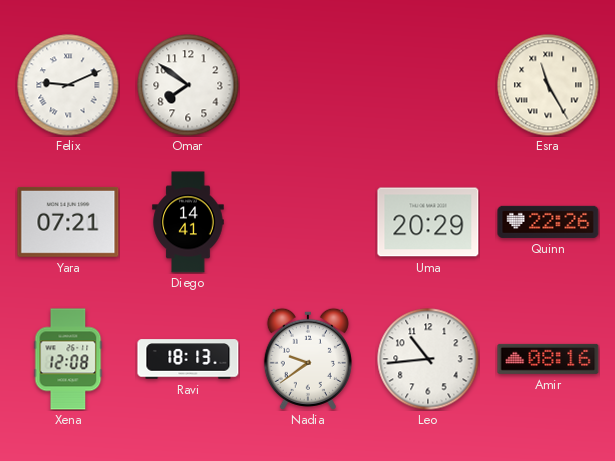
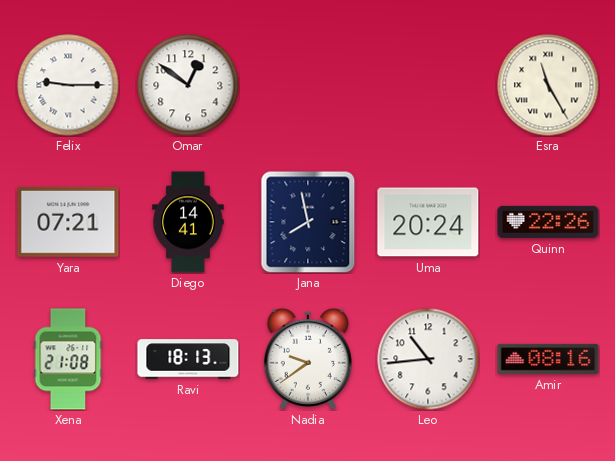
Felix: 9:11 -> 9:15 (68, 85)
Omar: 7:51 -> 12:51 (188, 85)
Jana: none -> 7:58 (308, 222)
Uma: 20:29 -> 20:24 (428, 222)
Xena: 12:08 -> 21:08 (68, 359)
